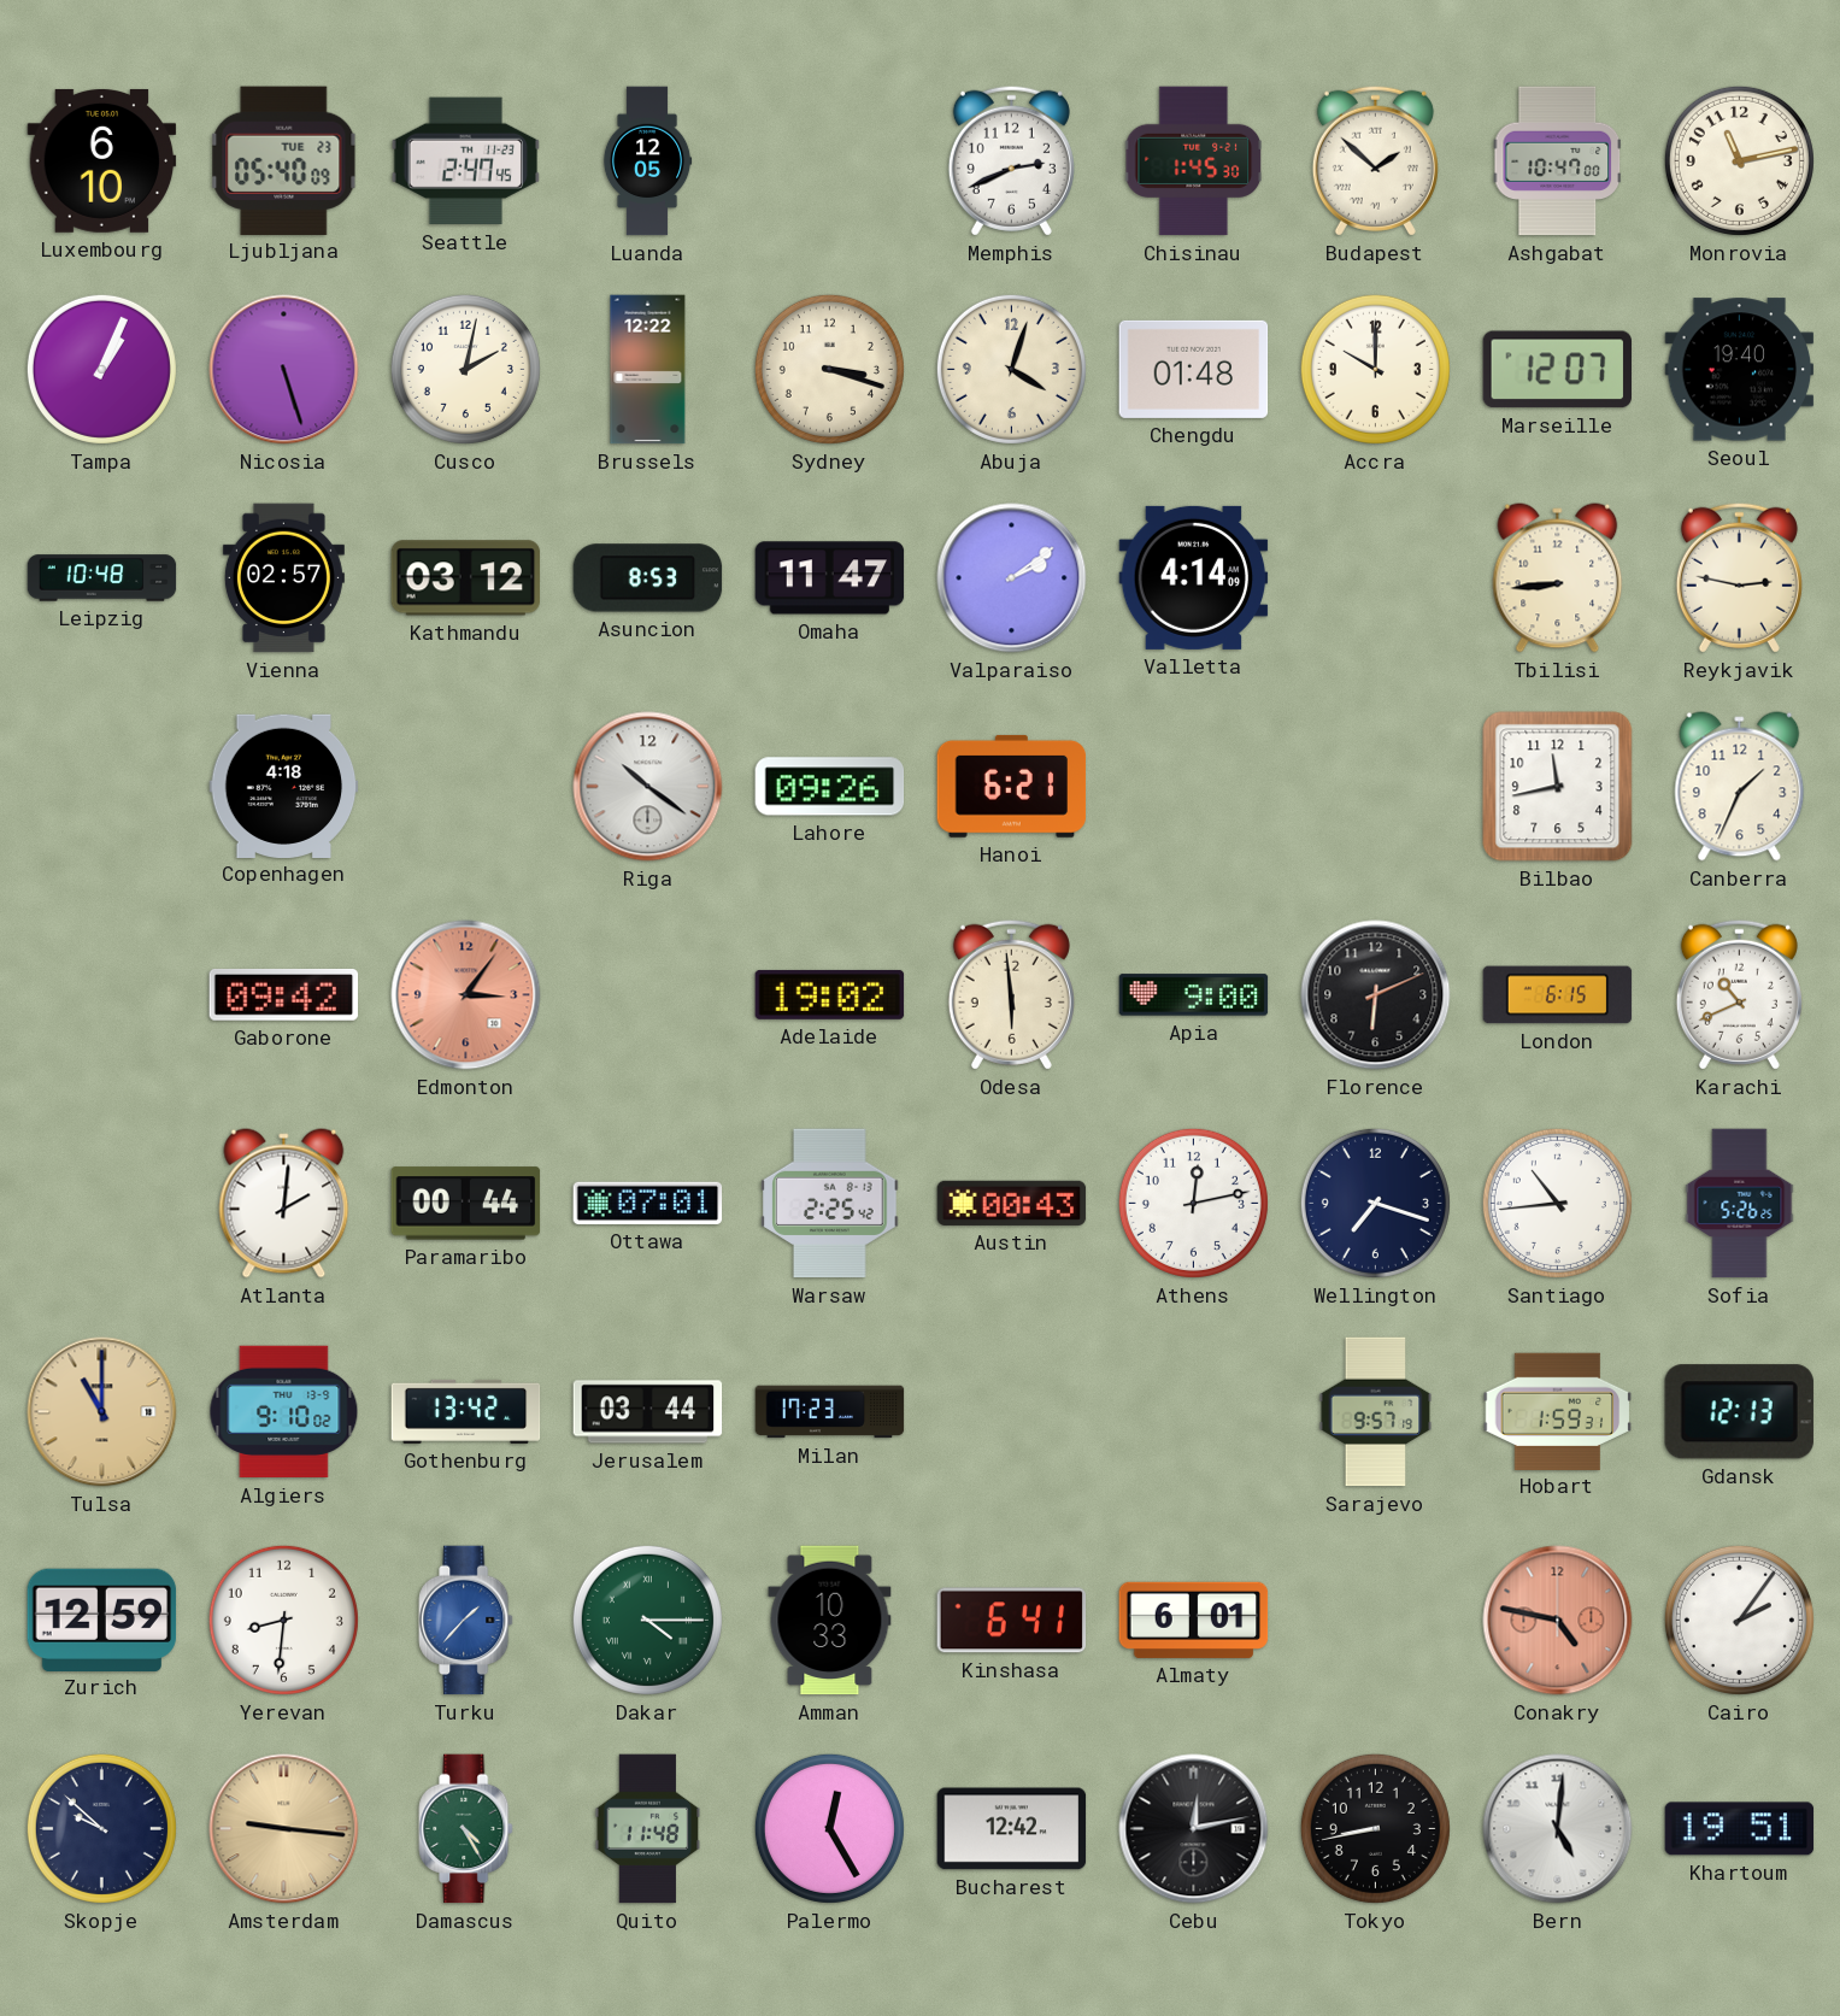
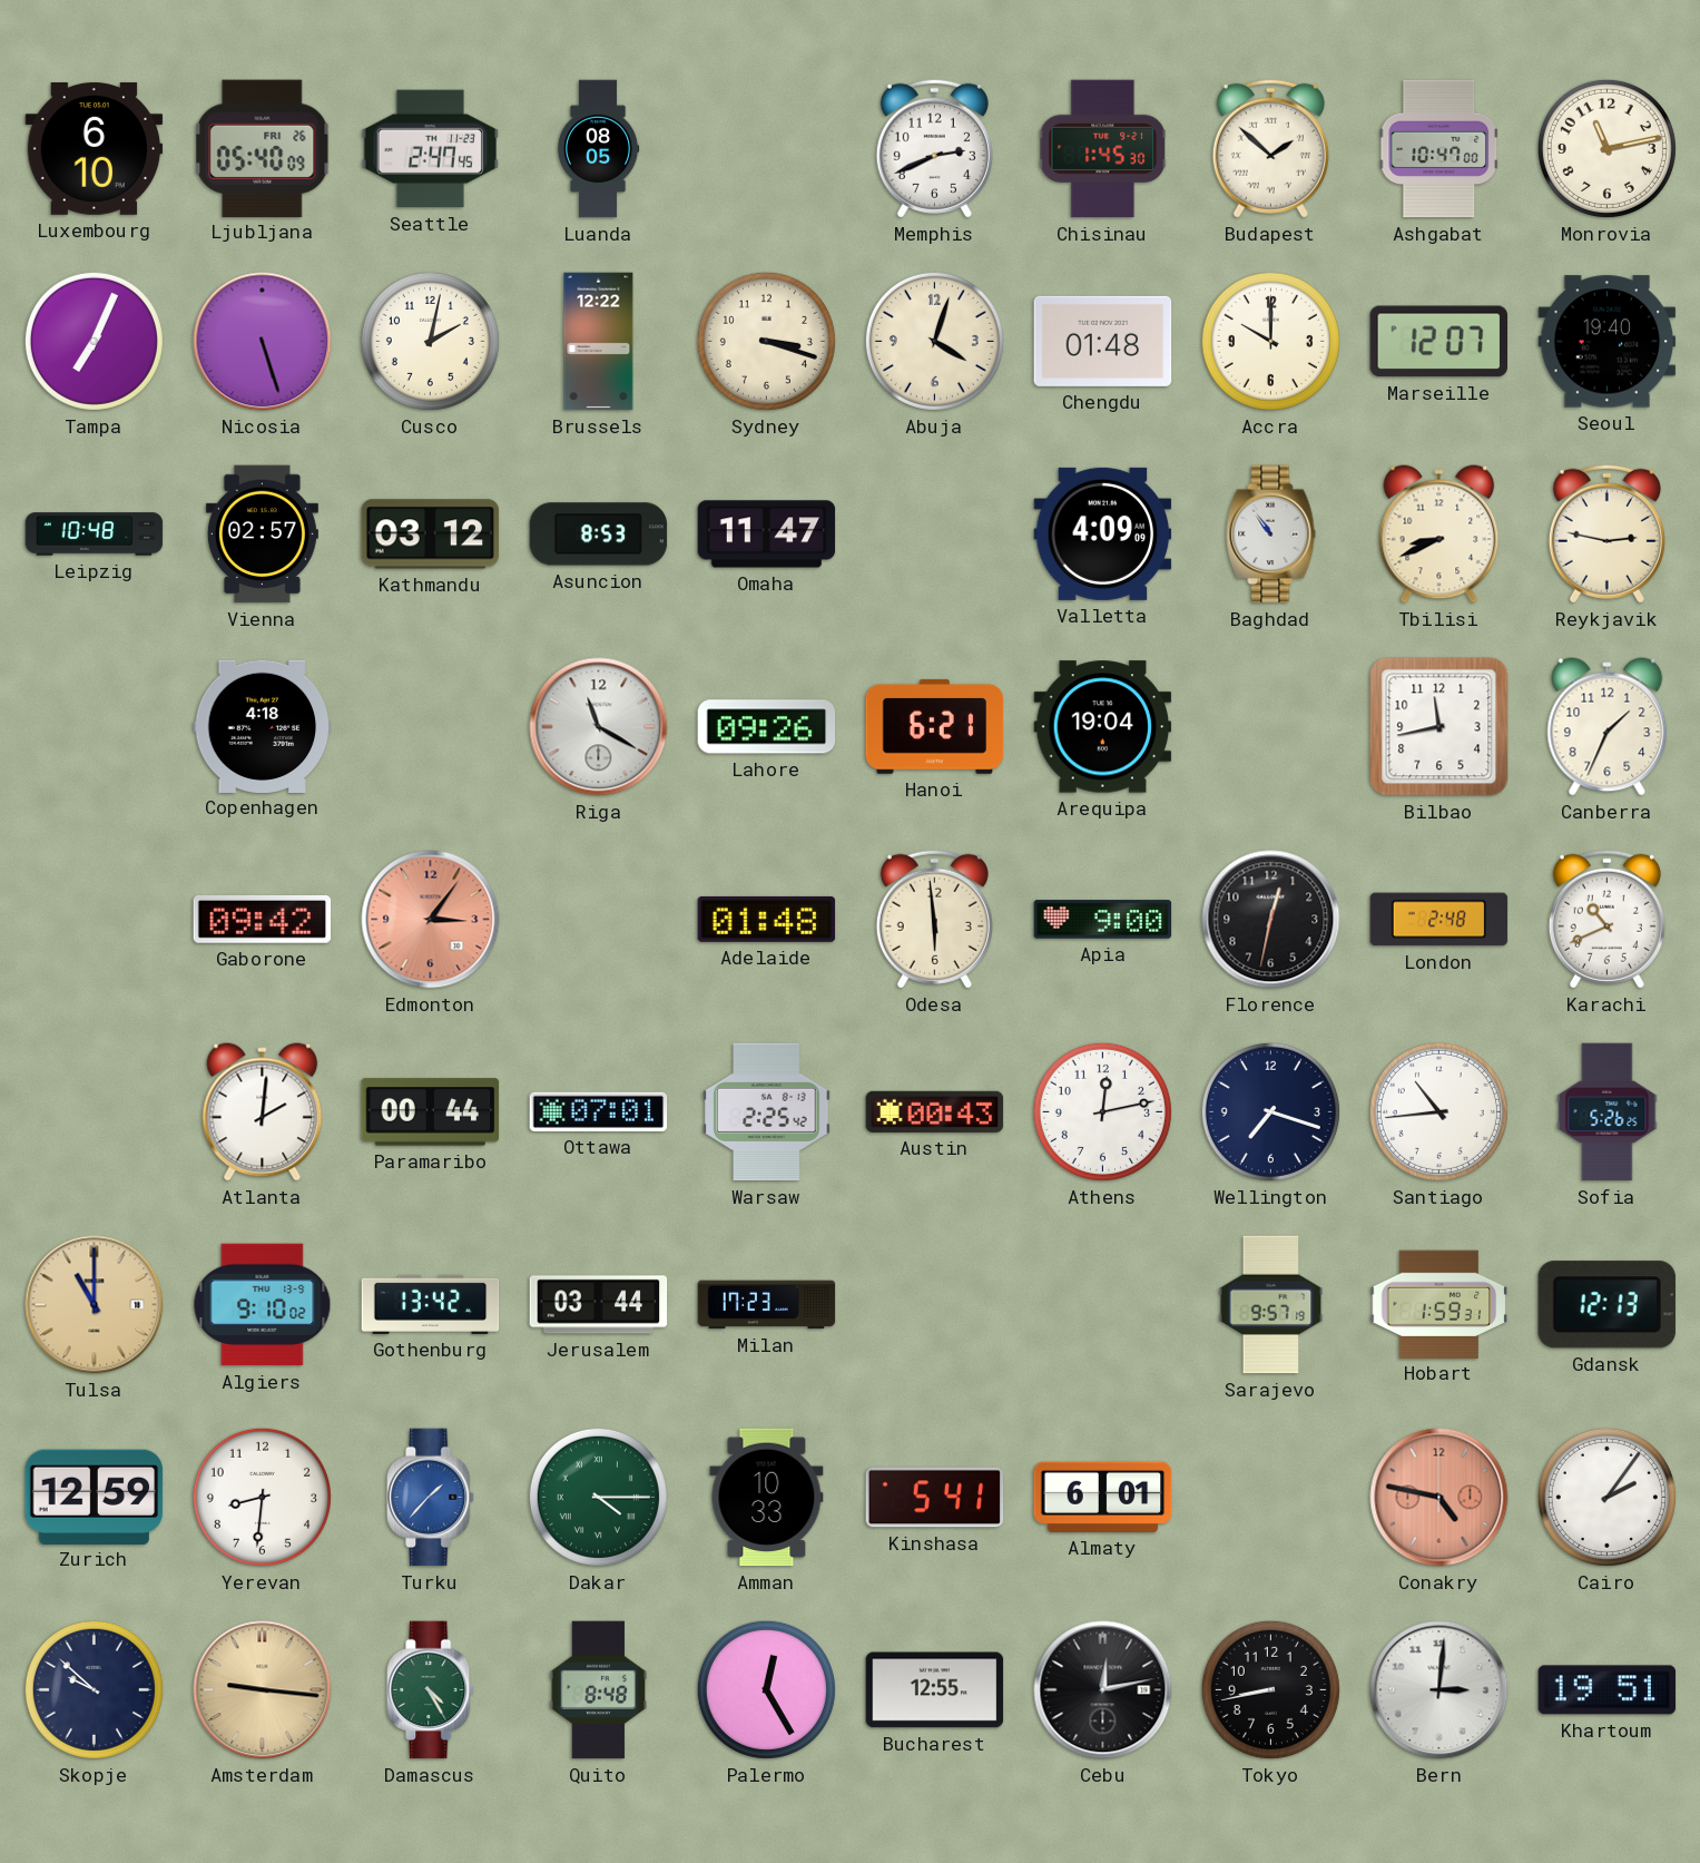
Ljubljana date: TUE 23 -> FRI 26 (263, 148)
Luanda: 12:05 -> 08:05 (598, 149)
Tampa: 1:04 -> 7:04 (94, 341)
Valparaiso: 2:09 -> none (1012, 578)
Valletta: 4:14 -> 4:09 (1103, 533)
Baghdad: none -> 10:54 (1271, 535)
Tbilisi: 8:44 -> 8:41 (1439, 535)
Riga: 10:21 -> 11:20 (599, 727)
Arequipa: none -> 19:04 (1103, 727)
Adelaide: 19:02 -> 01:48 (767, 919)
Florence: 6:11 -> 12:32 (1271, 920)
London: 6:15 -> 2:48 (1439, 920)
Kinshasa: 6:41 -> 5:41 (935, 1498)
Quito: 11:48 -> 8:48 (599, 1690)
Bucharest: 12:42 -> 12:55 (935, 1690)
Bern: 5:01 -> 3:01 (1439, 1690)
